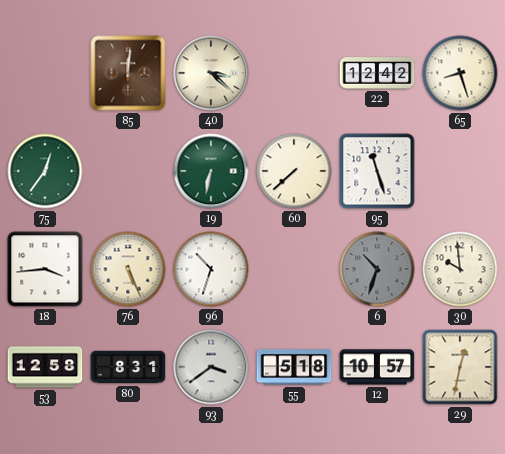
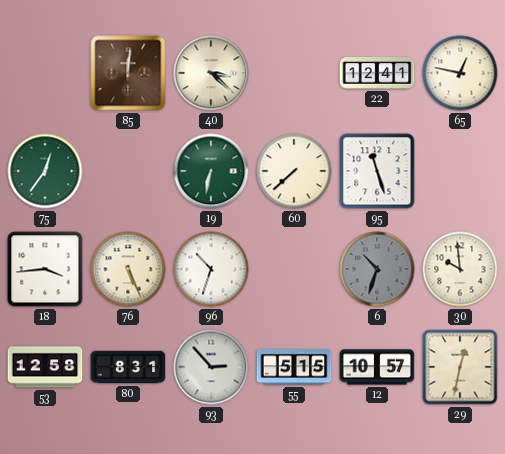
22: 12:42 -> 12:41 (377, 73)
65: 8:27 -> 12:47 (460, 73)
93: 3:39 -> 2:53 (211, 367)
55: 5:18 -> 5:15 (294, 367)
